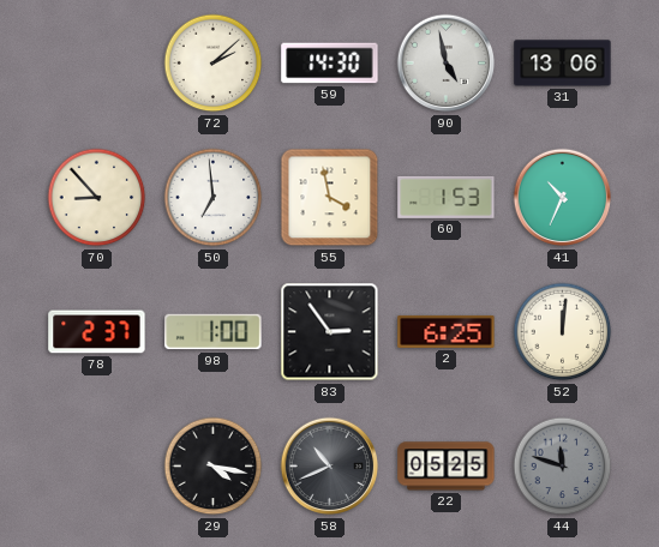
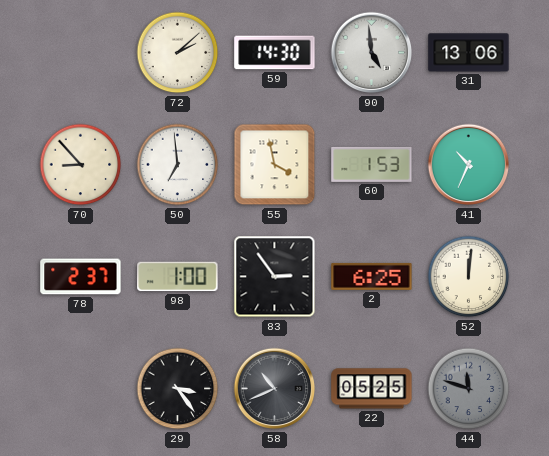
90: 4:58 -> 4:59 (372, 53)
29: 4:17 -> 3:24 (178, 389)
